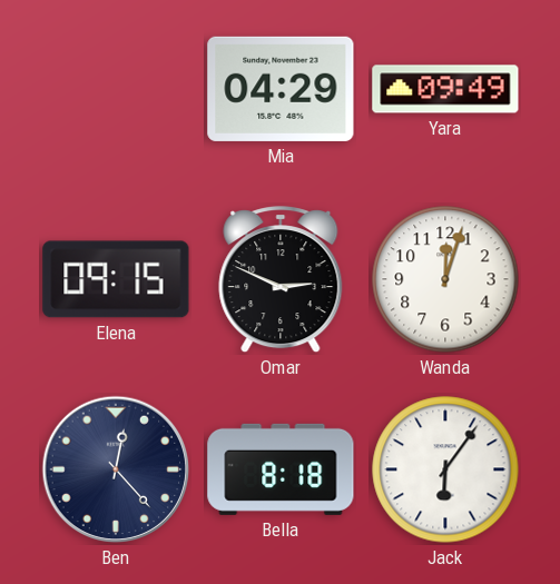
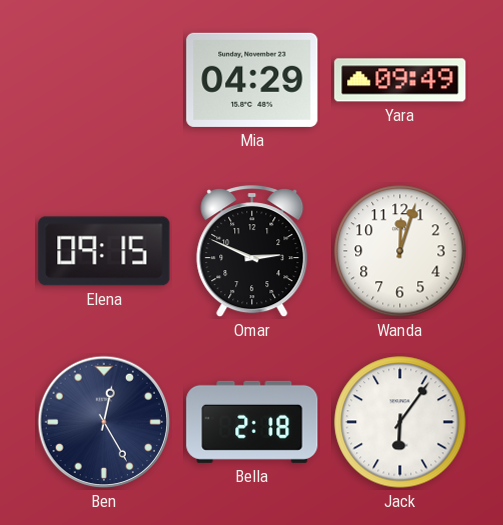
Ben: 12:23 -> 12:25 (104, 422)
Bella: 8:18 -> 2:18 (252, 422)
